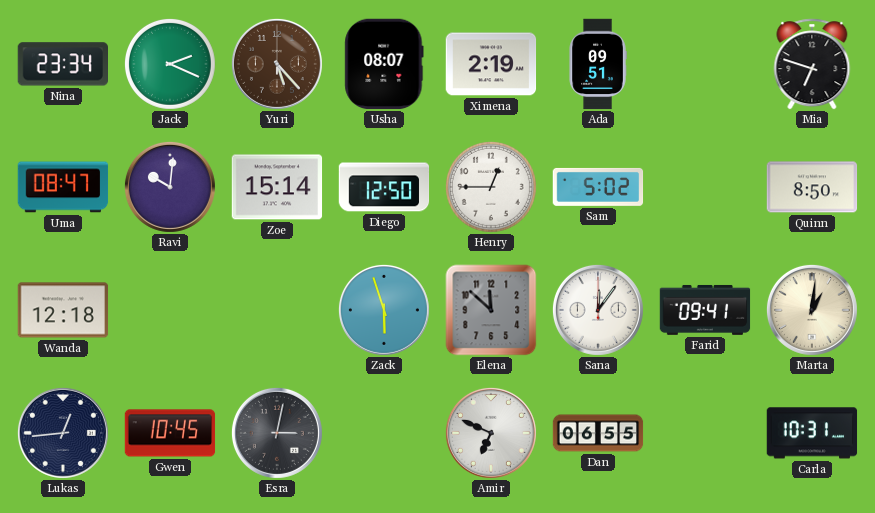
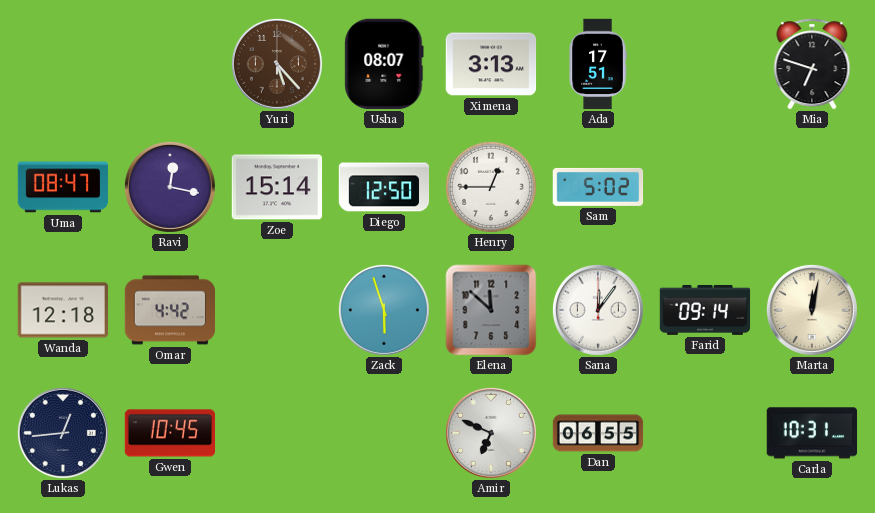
Nina: 23:34 -> none (62, 64)
Jack: 2:19 -> none (170, 64)
Ximena: 2:19 -> 3:13 (491, 64)
Ada: 09:51 -> 17:51 (598, 64)
Ravi: 10:01 -> 12:17 (170, 187)
Quinn: 8:50 -> none (812, 187)
Omar: none -> 4:42 (170, 310)
Farid: 09:41 -> 09:14 (705, 310)
Marta: 1:01 -> 12:02 (812, 310)
Esra: 3:02 -> none (277, 433)
